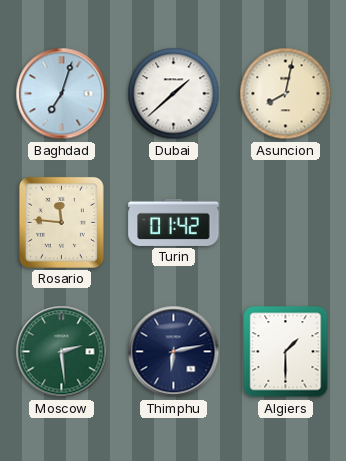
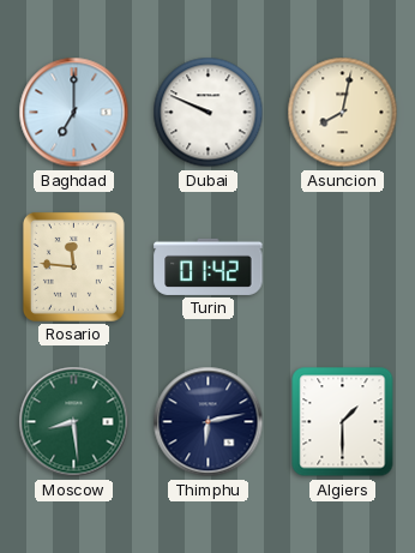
Baghdad: 7:03 -> 7:00 (74, 113)
Dubai: 1:38 -> 9:49 (209, 113)
Moscow: 2:29 -> 8:29 (74, 422)
